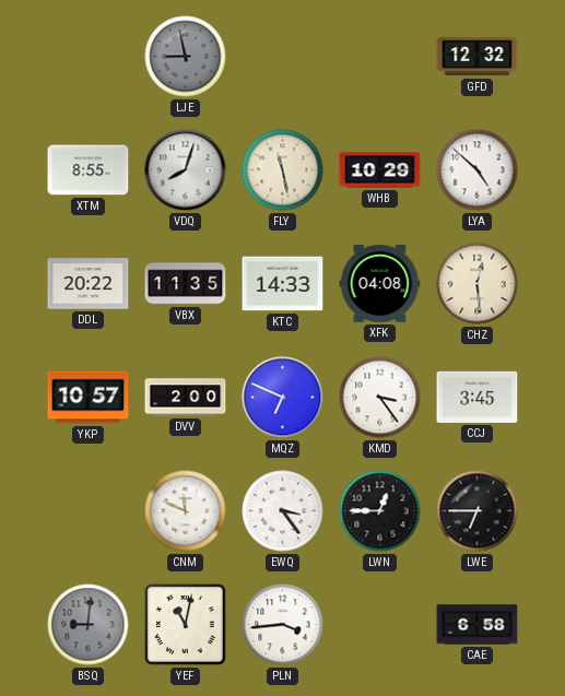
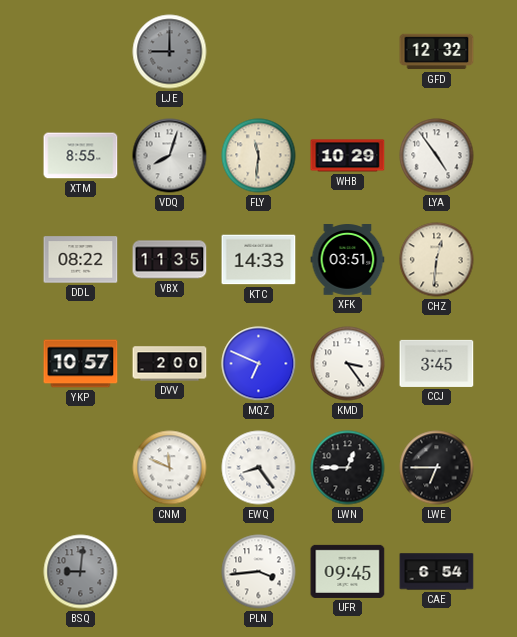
LJE: 8:58 -> 9:00 (170, 52)
FLY: 11:28 -> 11:31 (259, 156)
LYA: 4:52 -> 4:54 (437, 156)
DDL: 20:22 -> 08:22 (81, 260)
XFK: 04:08 -> 03:51 (348, 260)
CHZ: 12:29 -> 12:31 (437, 260)
EWQ: 3:24 -> 8:24 (259, 468)
YEF: 11:02 -> none (186, 625)
UFR: none -> 09:45 (348, 571)
CAE: 6:58 -> 6:54 (437, 572)
